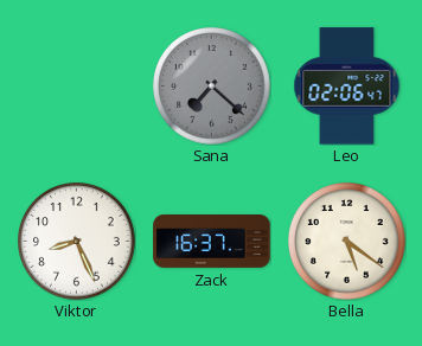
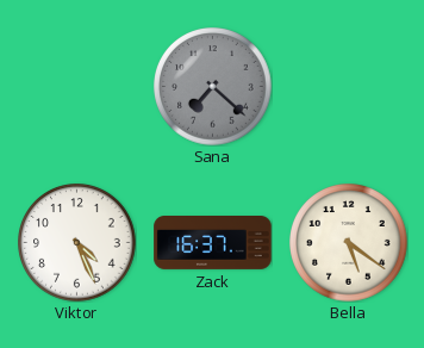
Leo: 02:06 -> none (347, 86)
Viktor: 8:26 -> 4:26 (77, 243)
